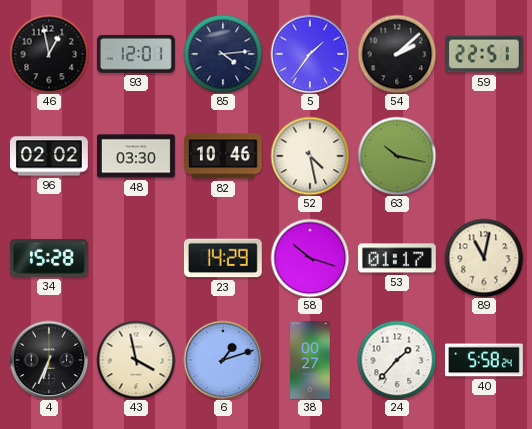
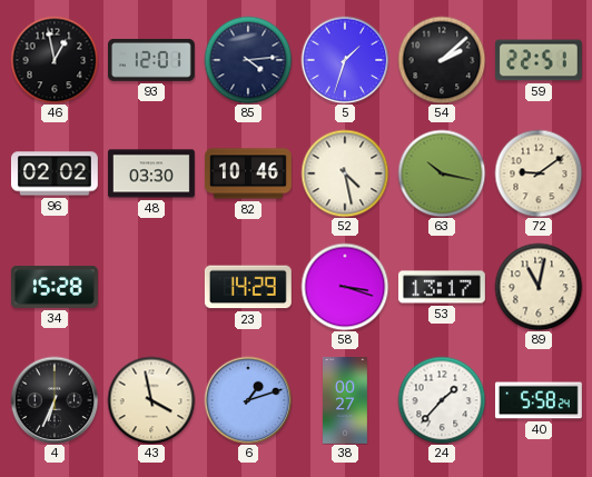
5: 1:36 -> 1:33 (345, 60)
72: none -> 9:09 (539, 173)
58: 10:18 -> 3:18 (345, 287)
53: 01:17 -> 13:17 (442, 287)
